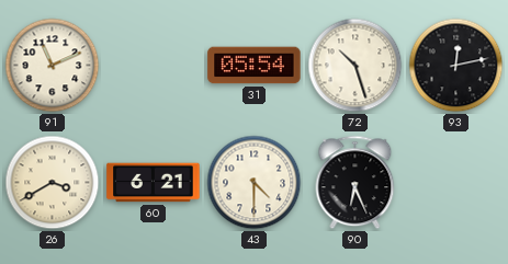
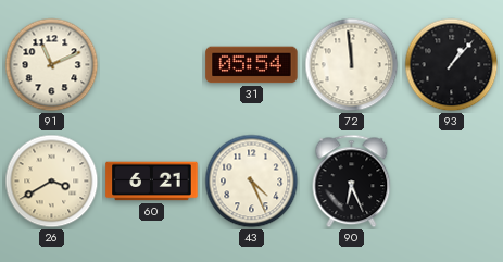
72: 10:27 -> 11:59 (352, 65)
93: 12:13 -> 1:07 (452, 65)
43: 4:30 -> 4:26 (252, 182)
